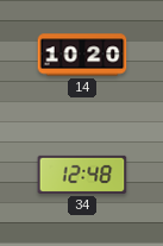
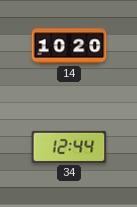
34: 12:48 -> 12:44 (69, 147)
